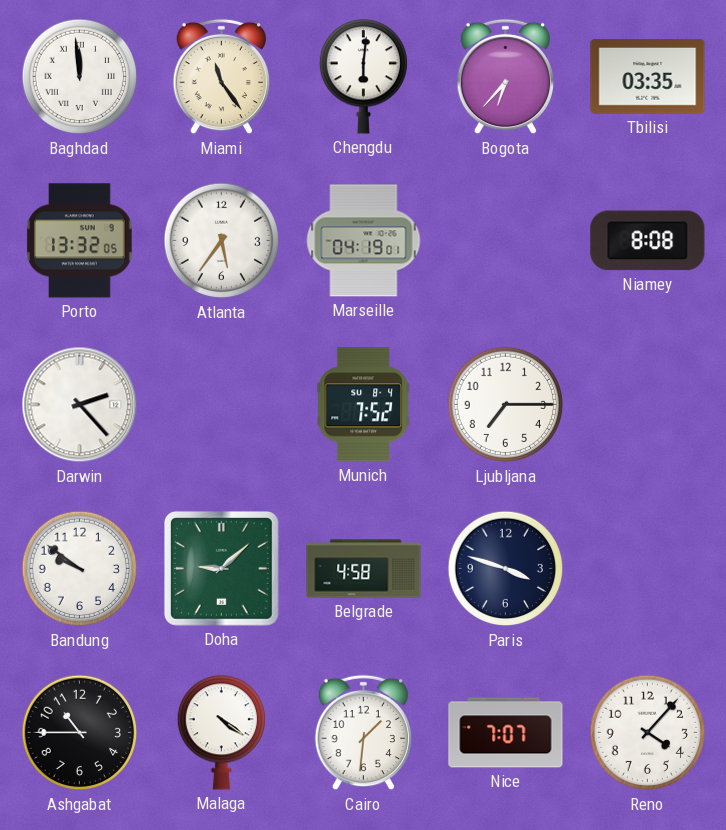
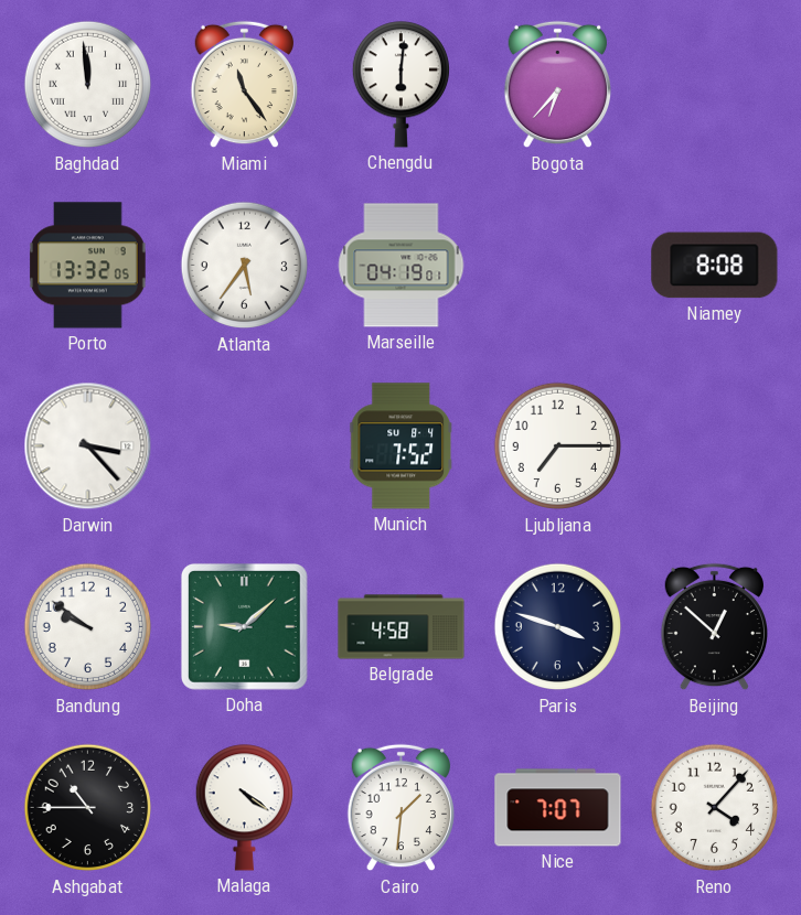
Tbilisi: 03:35 -> none (648, 76)
Darwin: 2:23 -> 3:23 (88, 446)
Beijing: none -> 12:52 (714, 627)
